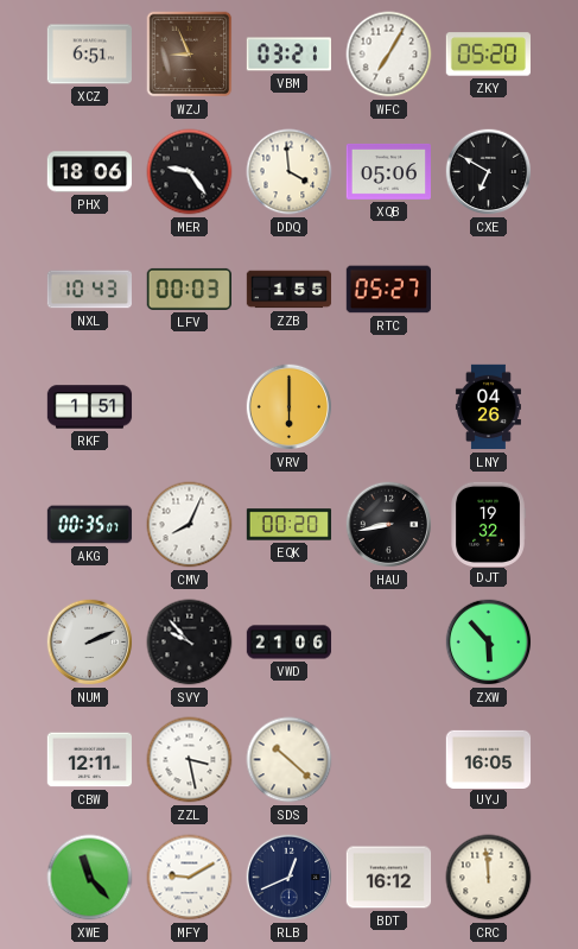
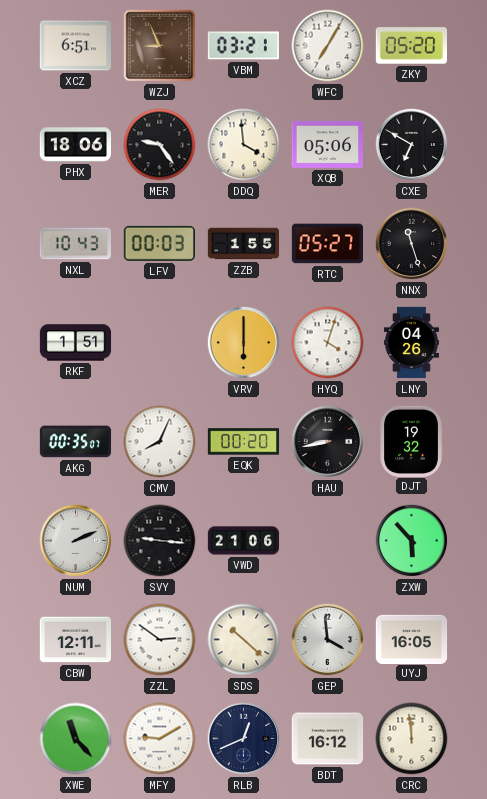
NNX: none -> 11:27 (412, 244)
HYQ: none -> 4:03 (328, 343)
SVY: 9:53 -> 9:16 (160, 541)
ZZL: 3:28 -> 2:51 (160, 640)
GEP: none -> 3:59 (328, 640)
